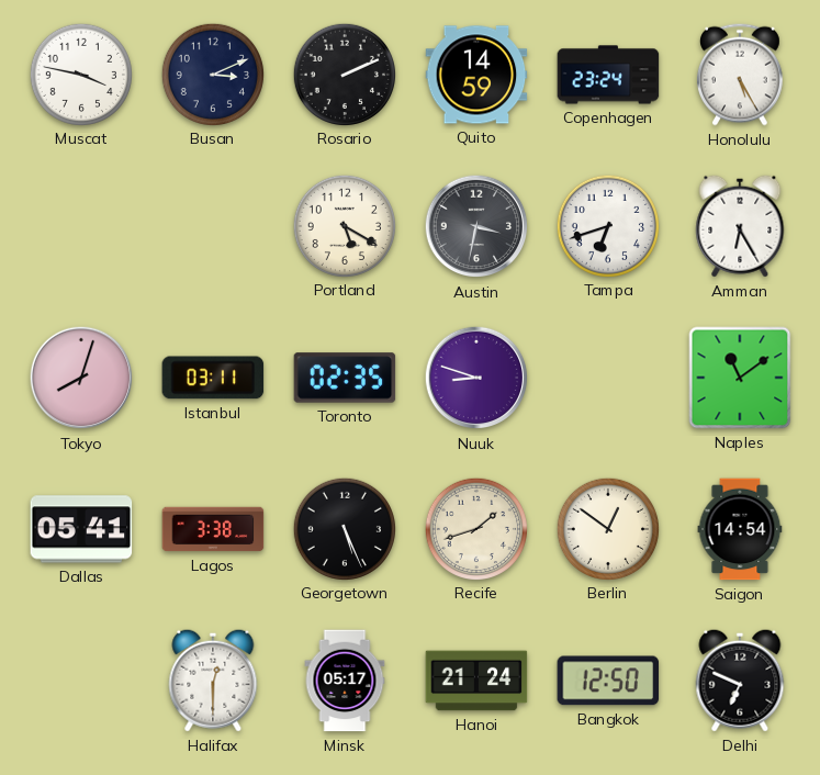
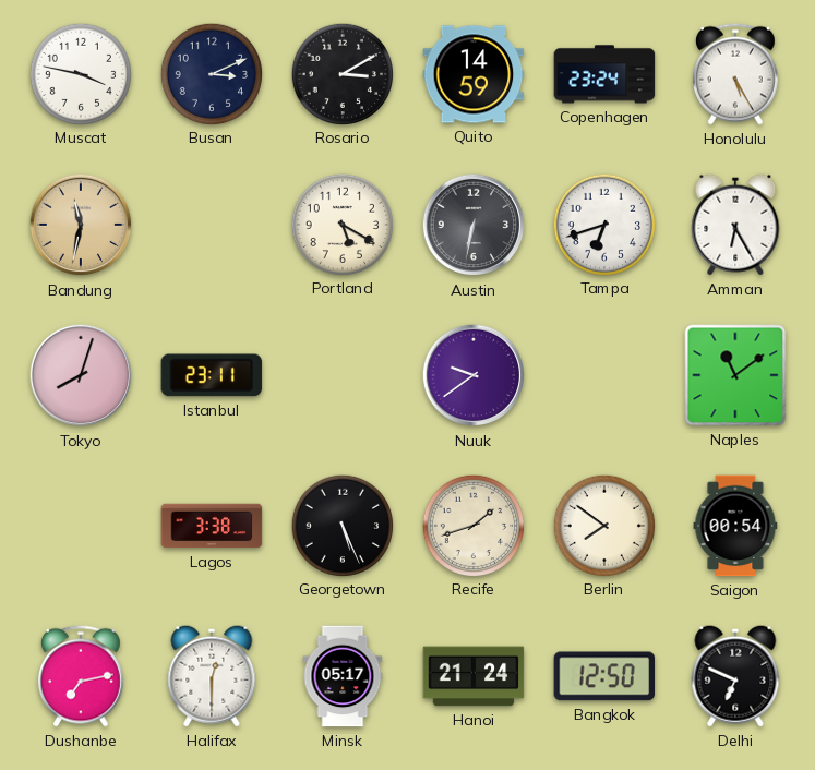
Rosario: 2:11 -> 3:10 (341, 73)
Bandung: none -> 11:32 (81, 225)
Austin: 3:32 -> 6:32 (474, 225)
Istanbul: 03:11 -> 23:11 (212, 375)
Toronto: 02:35 -> none (345, 378)
Nuuk: 8:48 -> 9:39 (474, 375)
Dallas: 05:41 -> none (81, 529)
Berlin: 12:51 -> 7:51 (603, 525)
Saigon: 14:54 -> 00:54 (735, 526)
Dushanbe: none -> 7:13 (81, 676)
